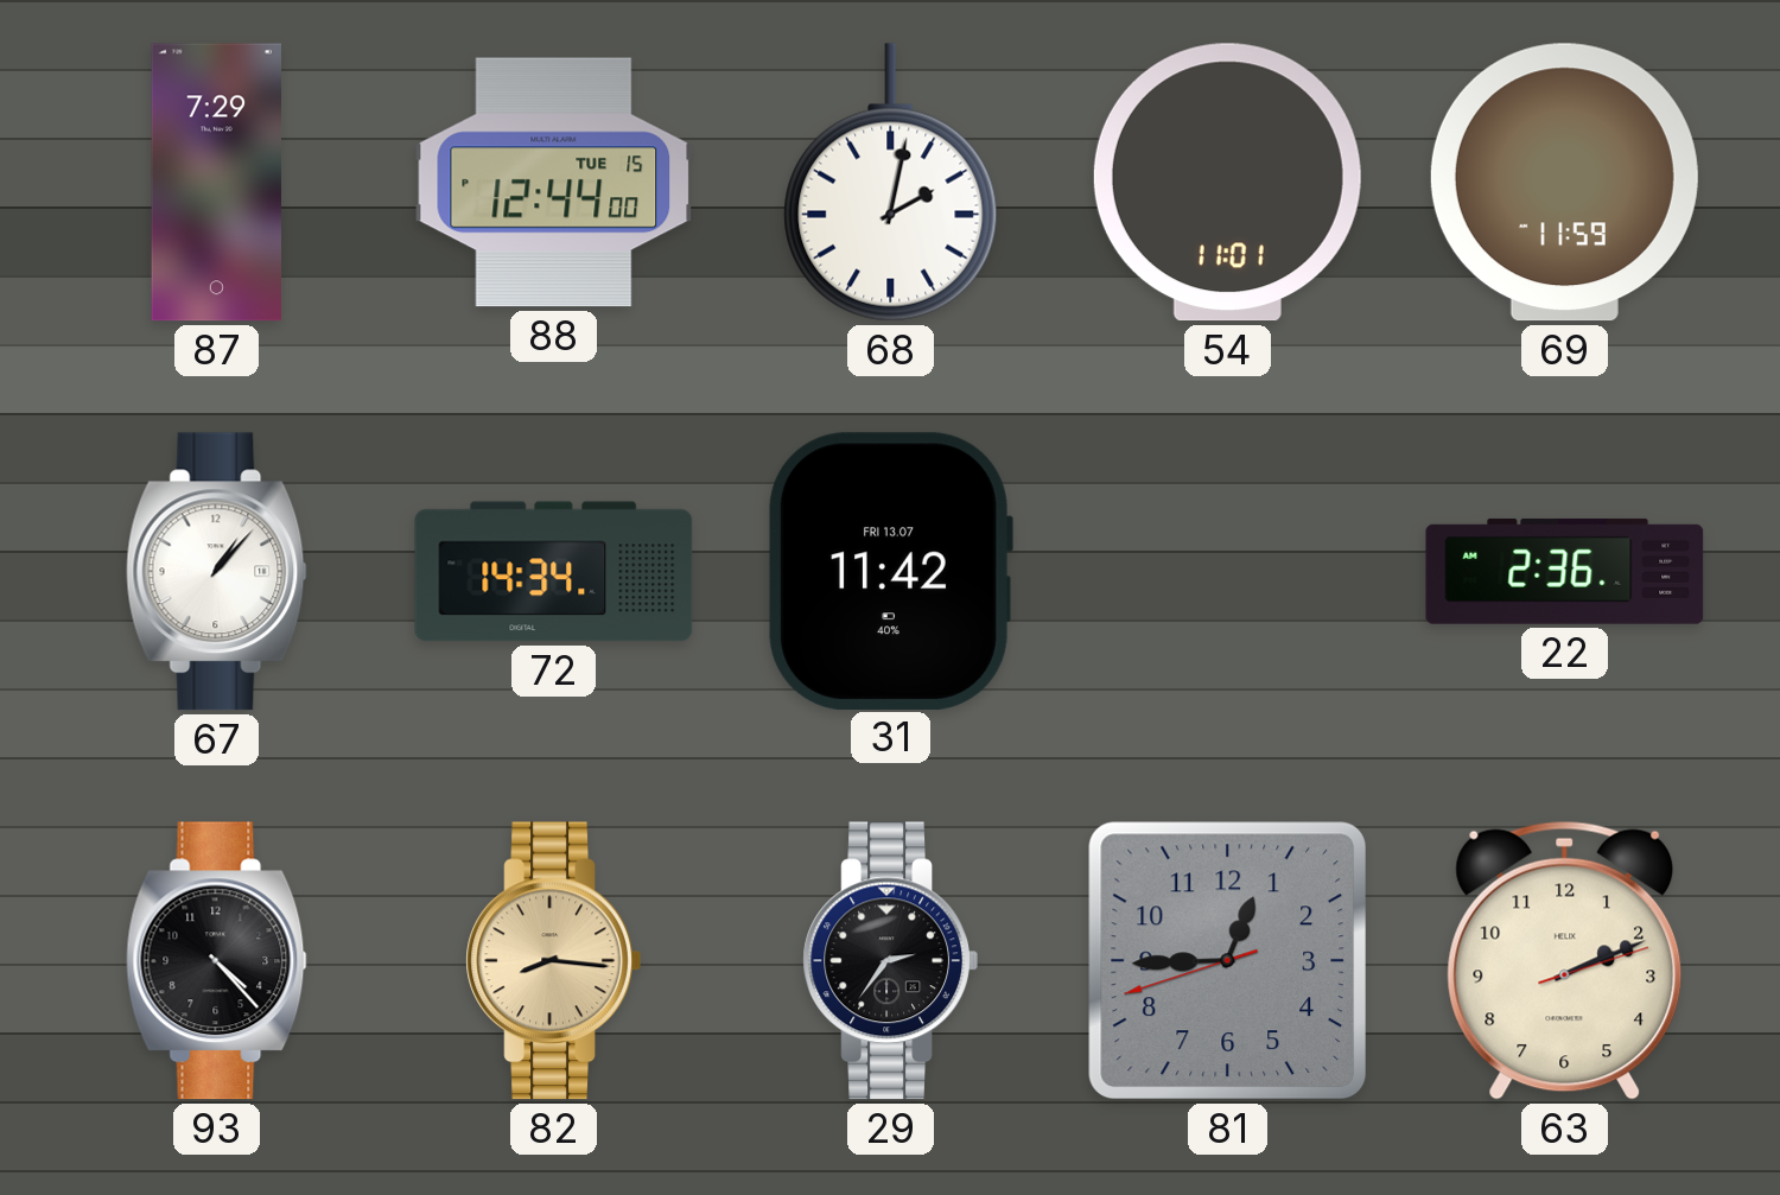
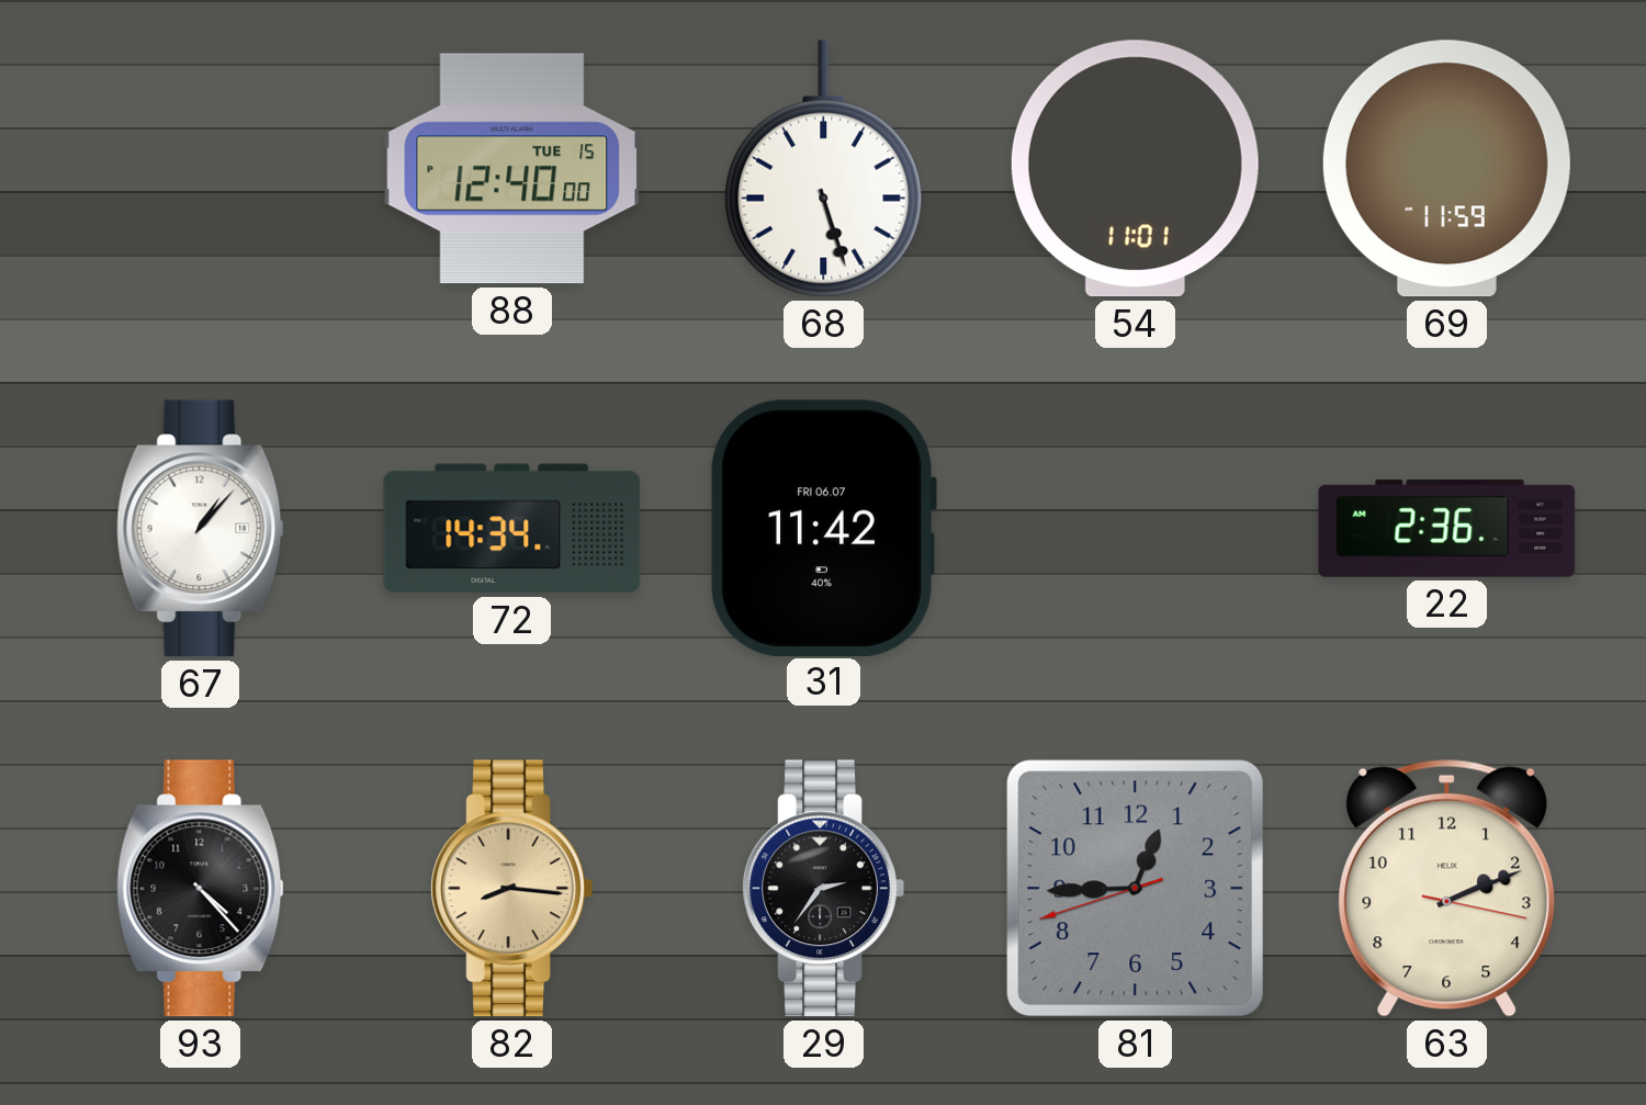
87: 7:29 -> none (216, 183)
88: 12:44 -> 12:40 (512, 169)
68: 2:02 -> 5:27 (824, 169)
31 date: FRI 13.07 -> FRI 06.07 (823, 528)
63: 2:11:12 -> 2:11:17 (1447, 888)
